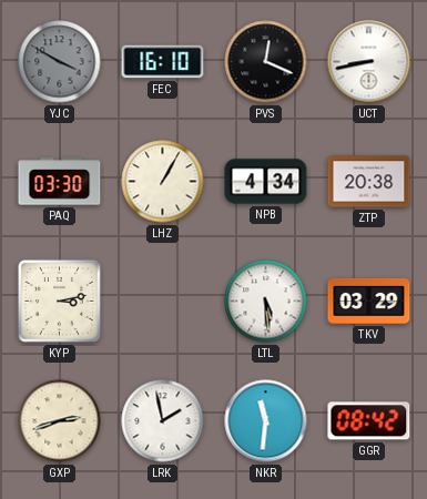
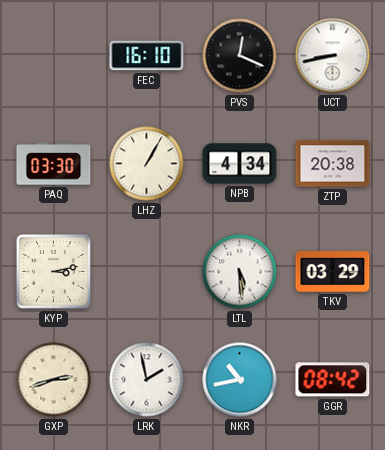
YJC: 3:50 -> none (60, 62)
NKR: 11:31 -> 10:43 (240, 380)
